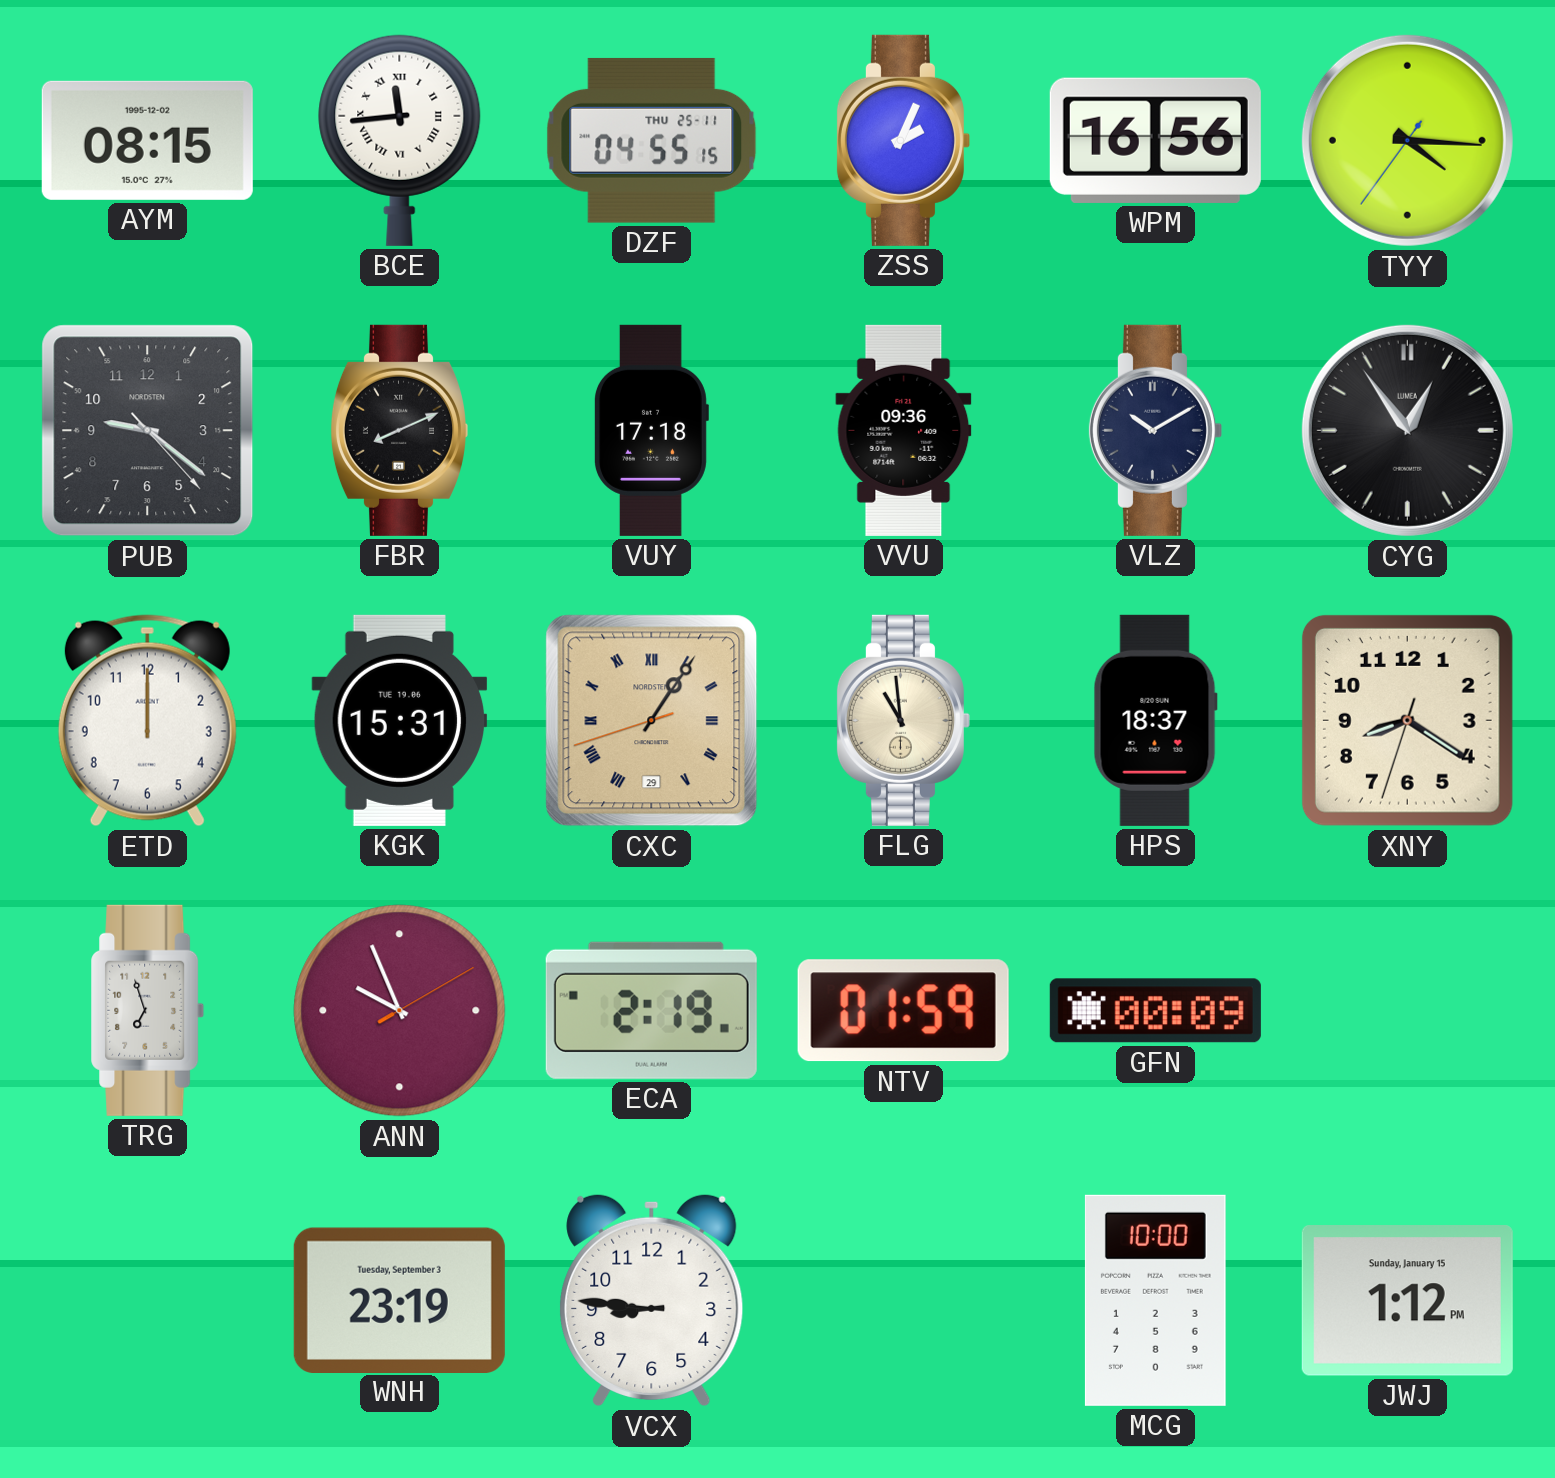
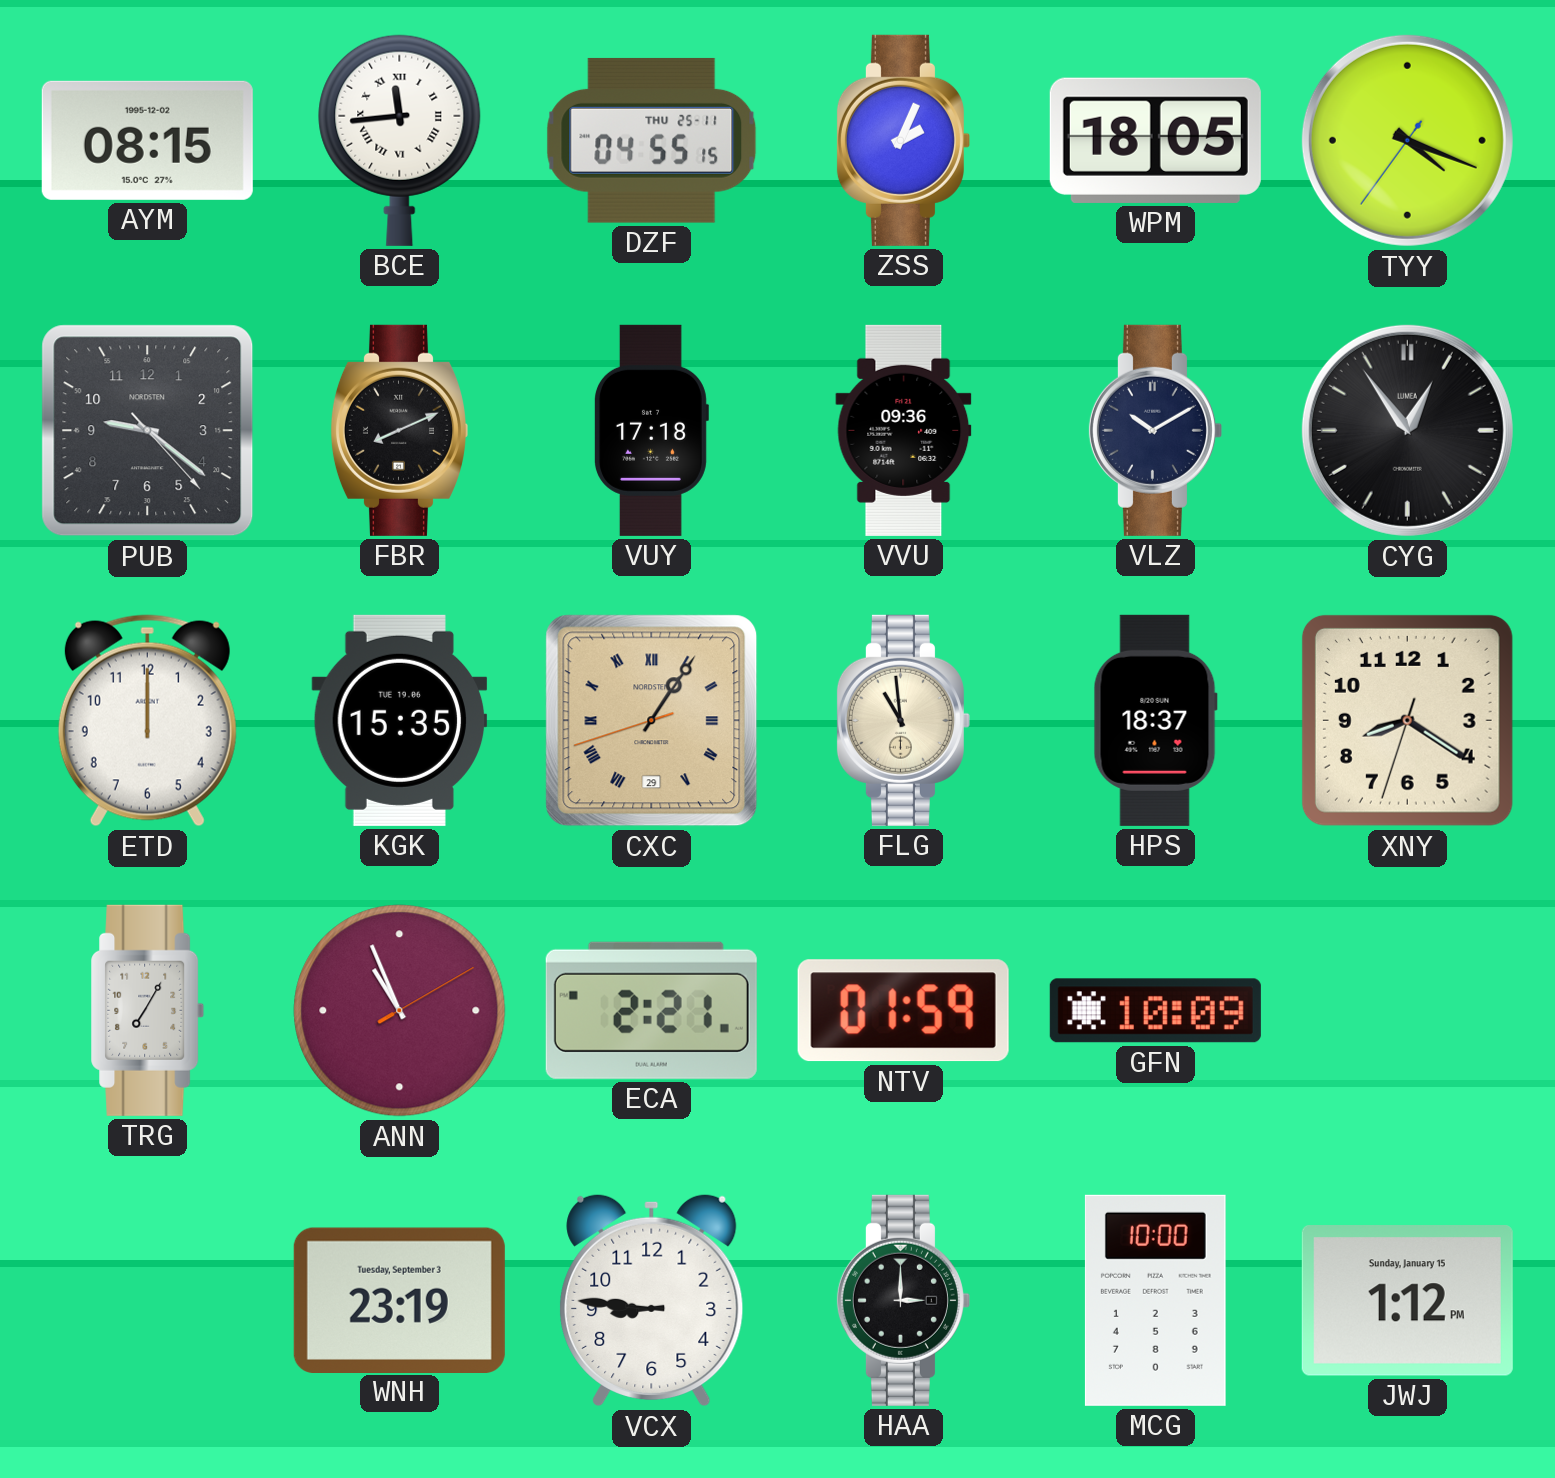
WPM: 16:56 -> 18:05 (1155, 140)
TYY: 4:15 -> 4:18 (1407, 140)
KGK: 15:31 -> 15:35 (400, 720)
TRG: 6:57 -> 7:05 (148, 1010)
ANN: 9:56 -> 10:56 (400, 1011)
ECA: 2:19 -> 2:21 (651, 1010)
GFN: 00:09 -> 10:09 (1155, 1011)
HAA: none -> 3:00 (903, 1300)
